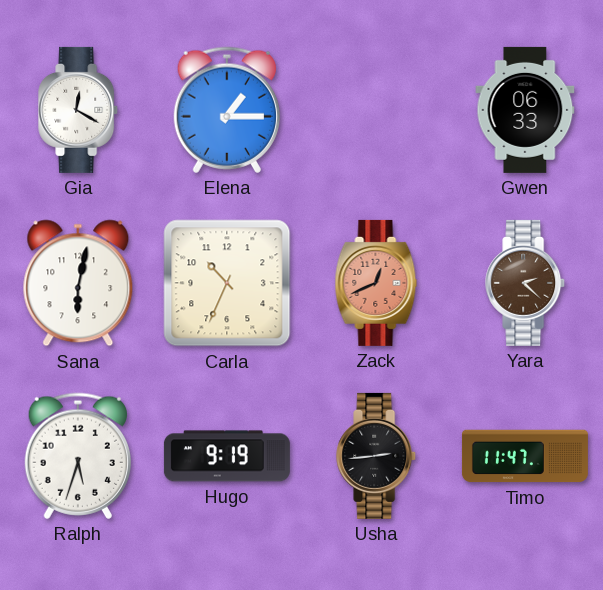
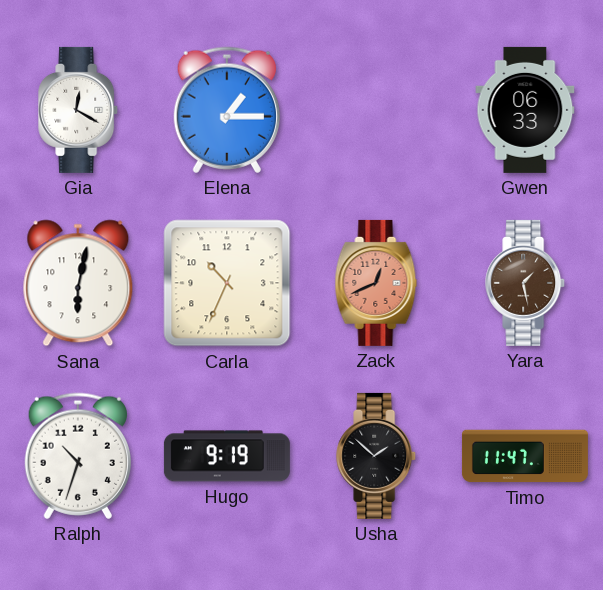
Yara: 2:22 -> 1:28 (526, 283)
Ralph: 5:33 -> 10:33 (78, 456)
Usha: 2:44 -> 1:52 (377, 456)
